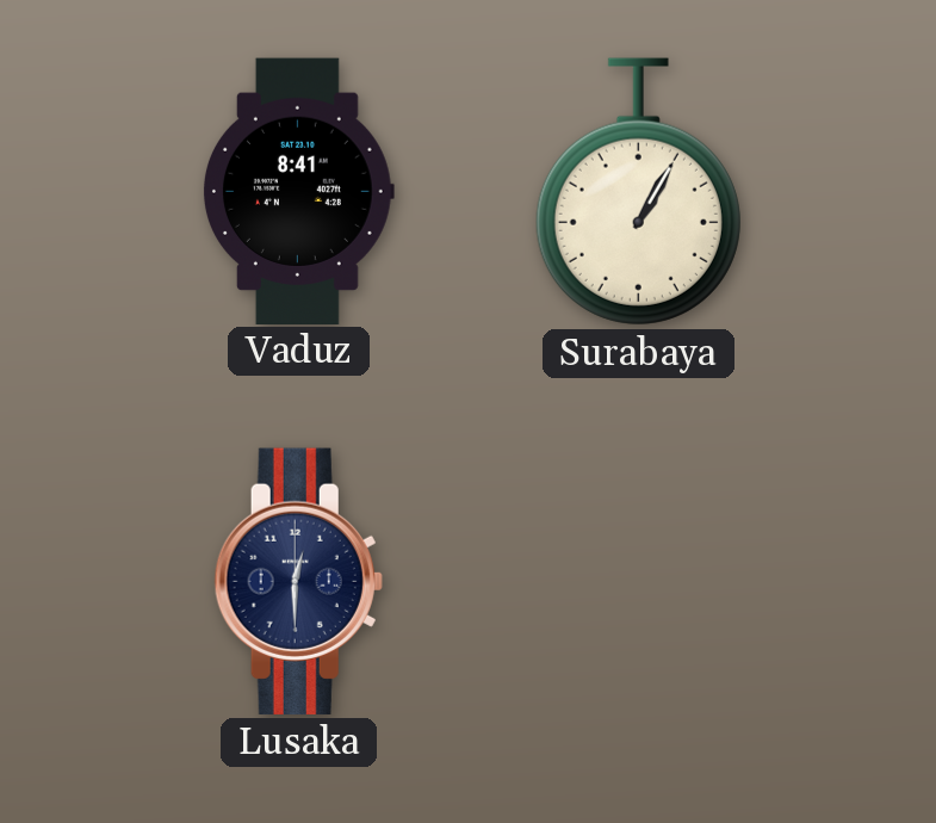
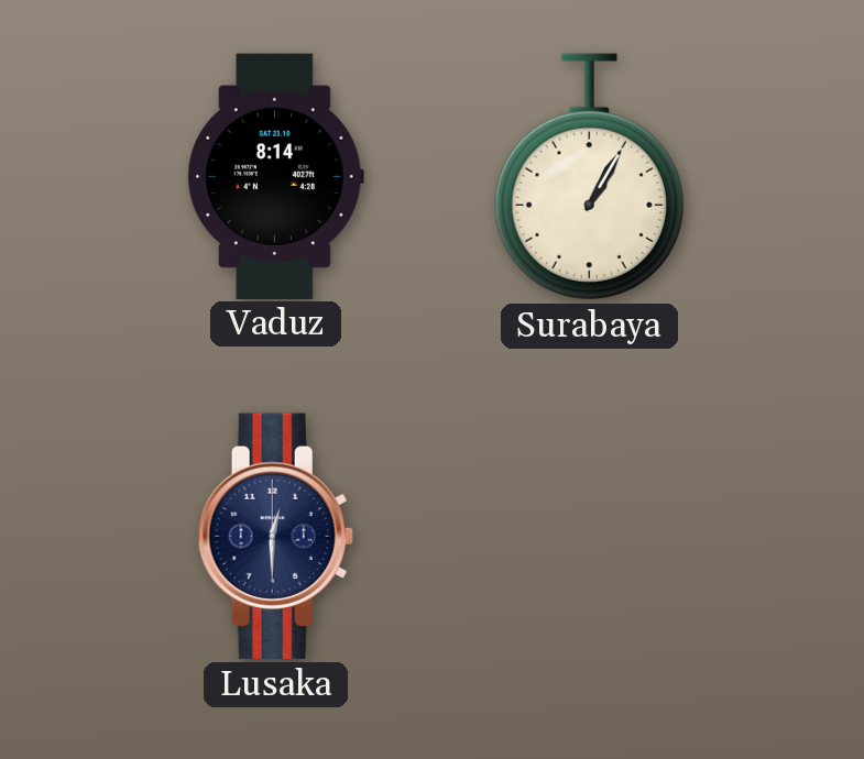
Vaduz: 8:41 -> 8:14 (276, 176)
